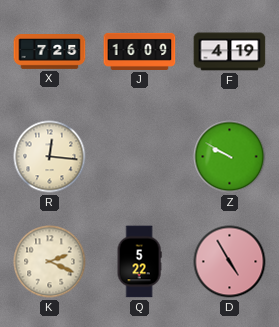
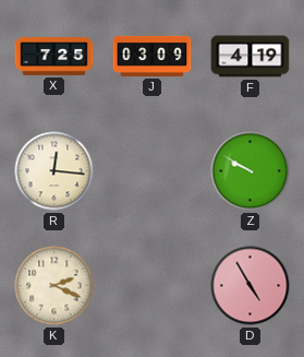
J: 16:09 -> 03:09 (153, 56)
Q: 5:22 -> none (139, 262)
